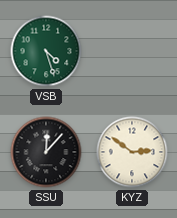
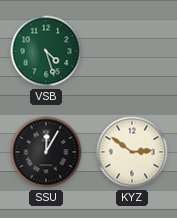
SSU: 12:07 -> 12:05 (46, 152)
